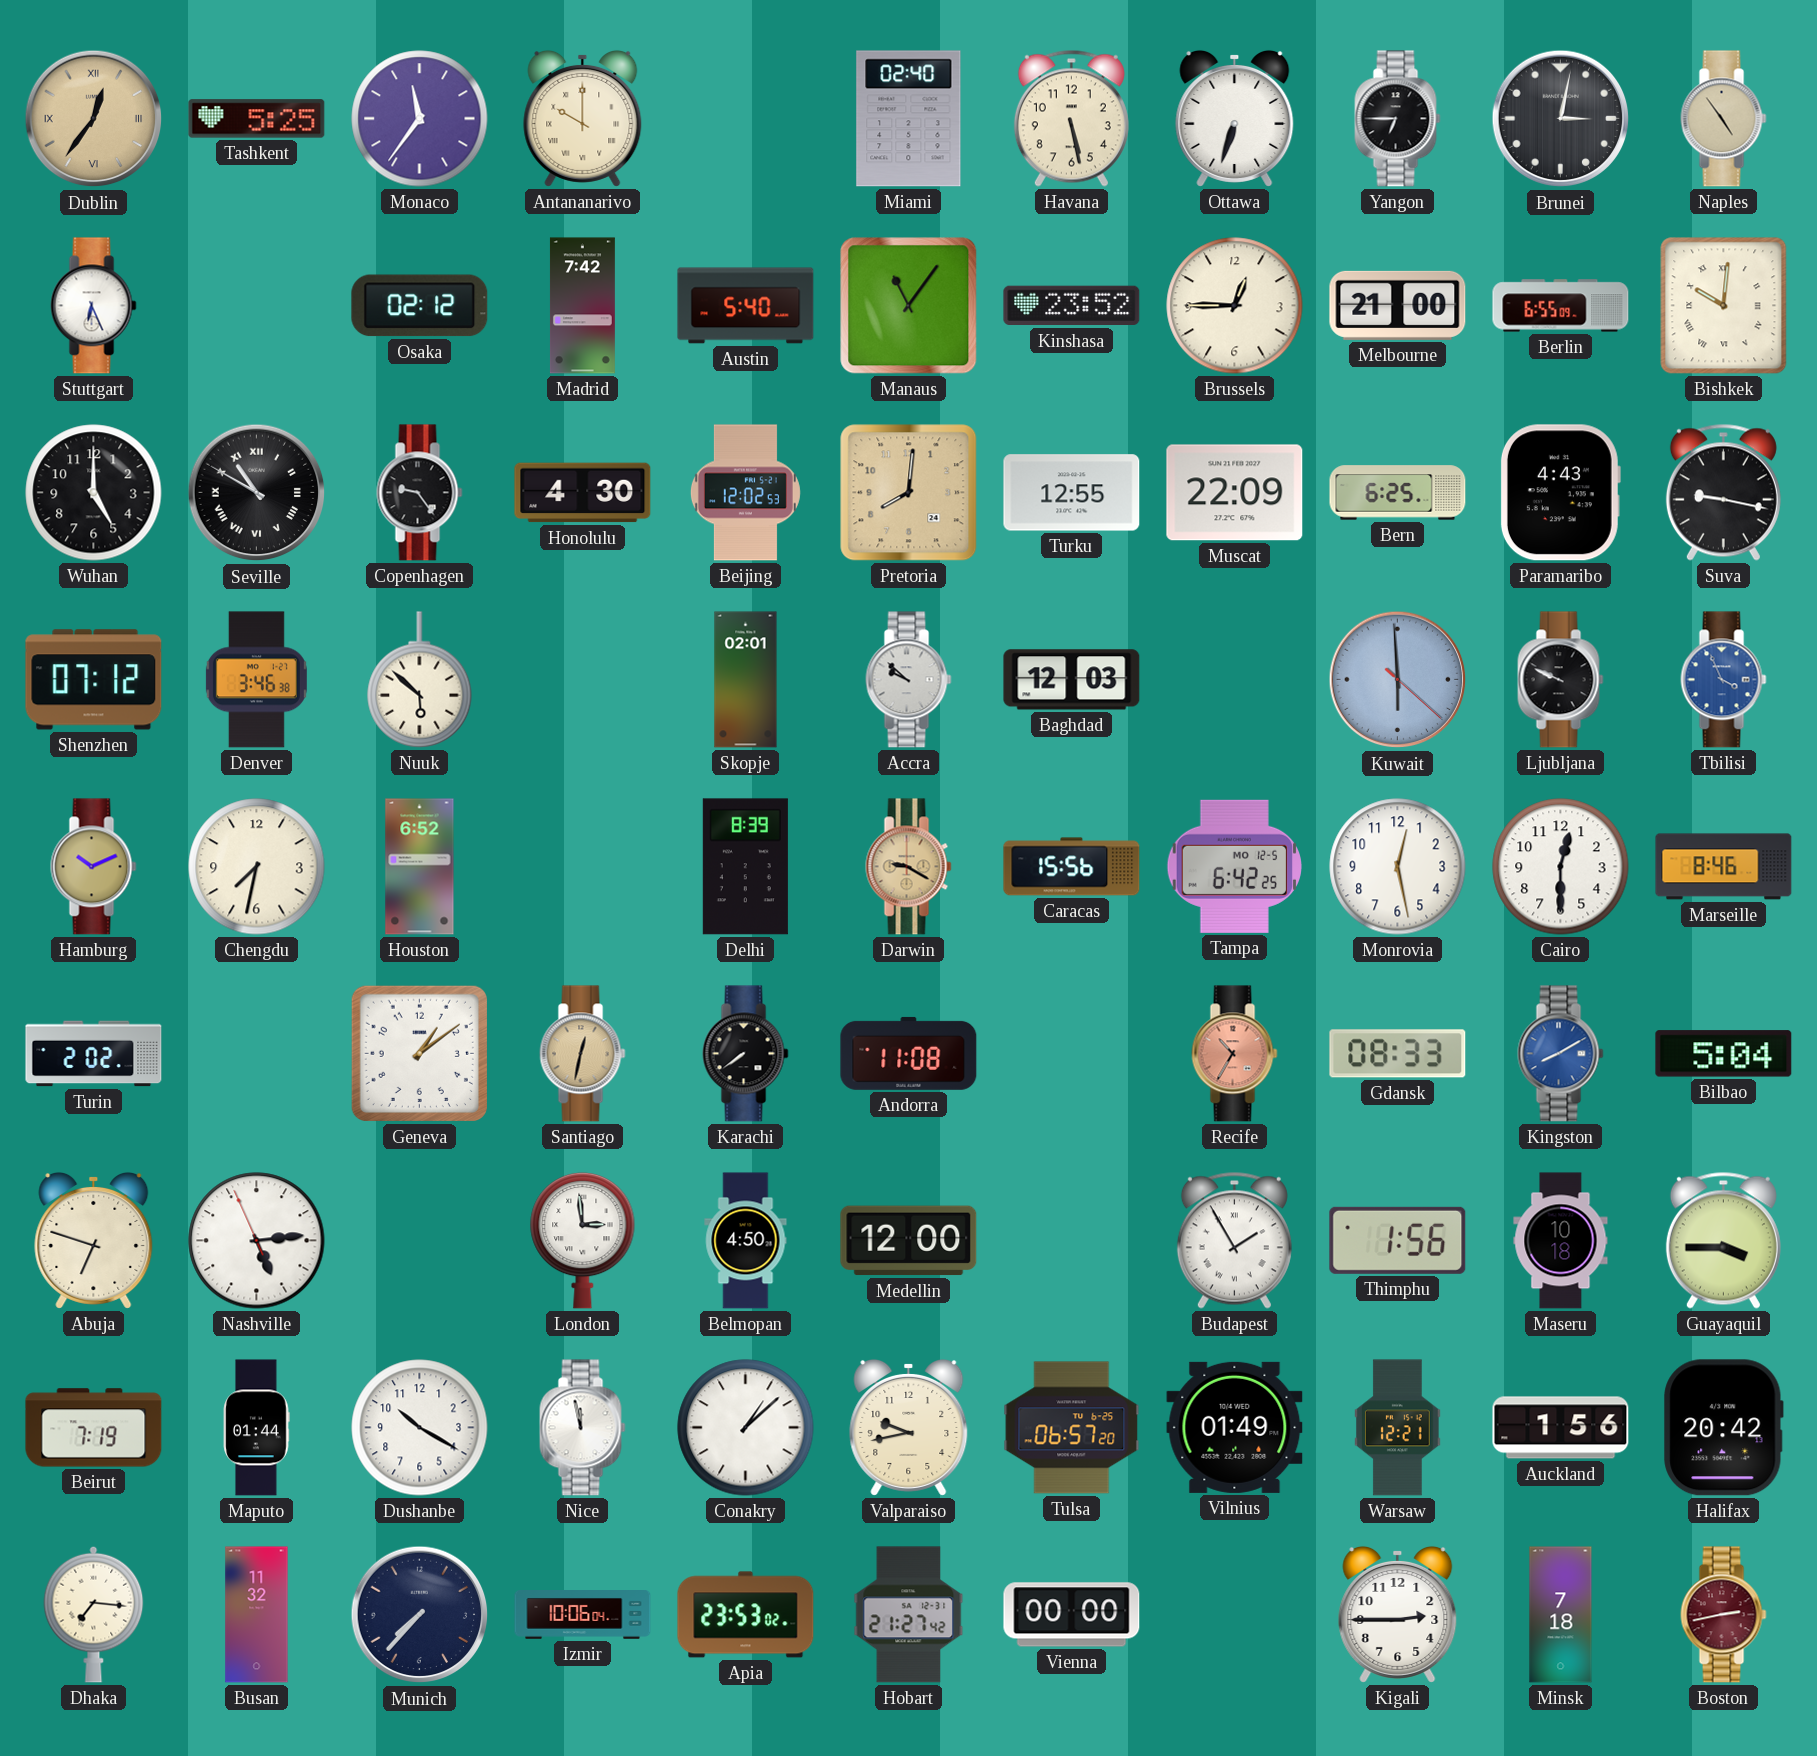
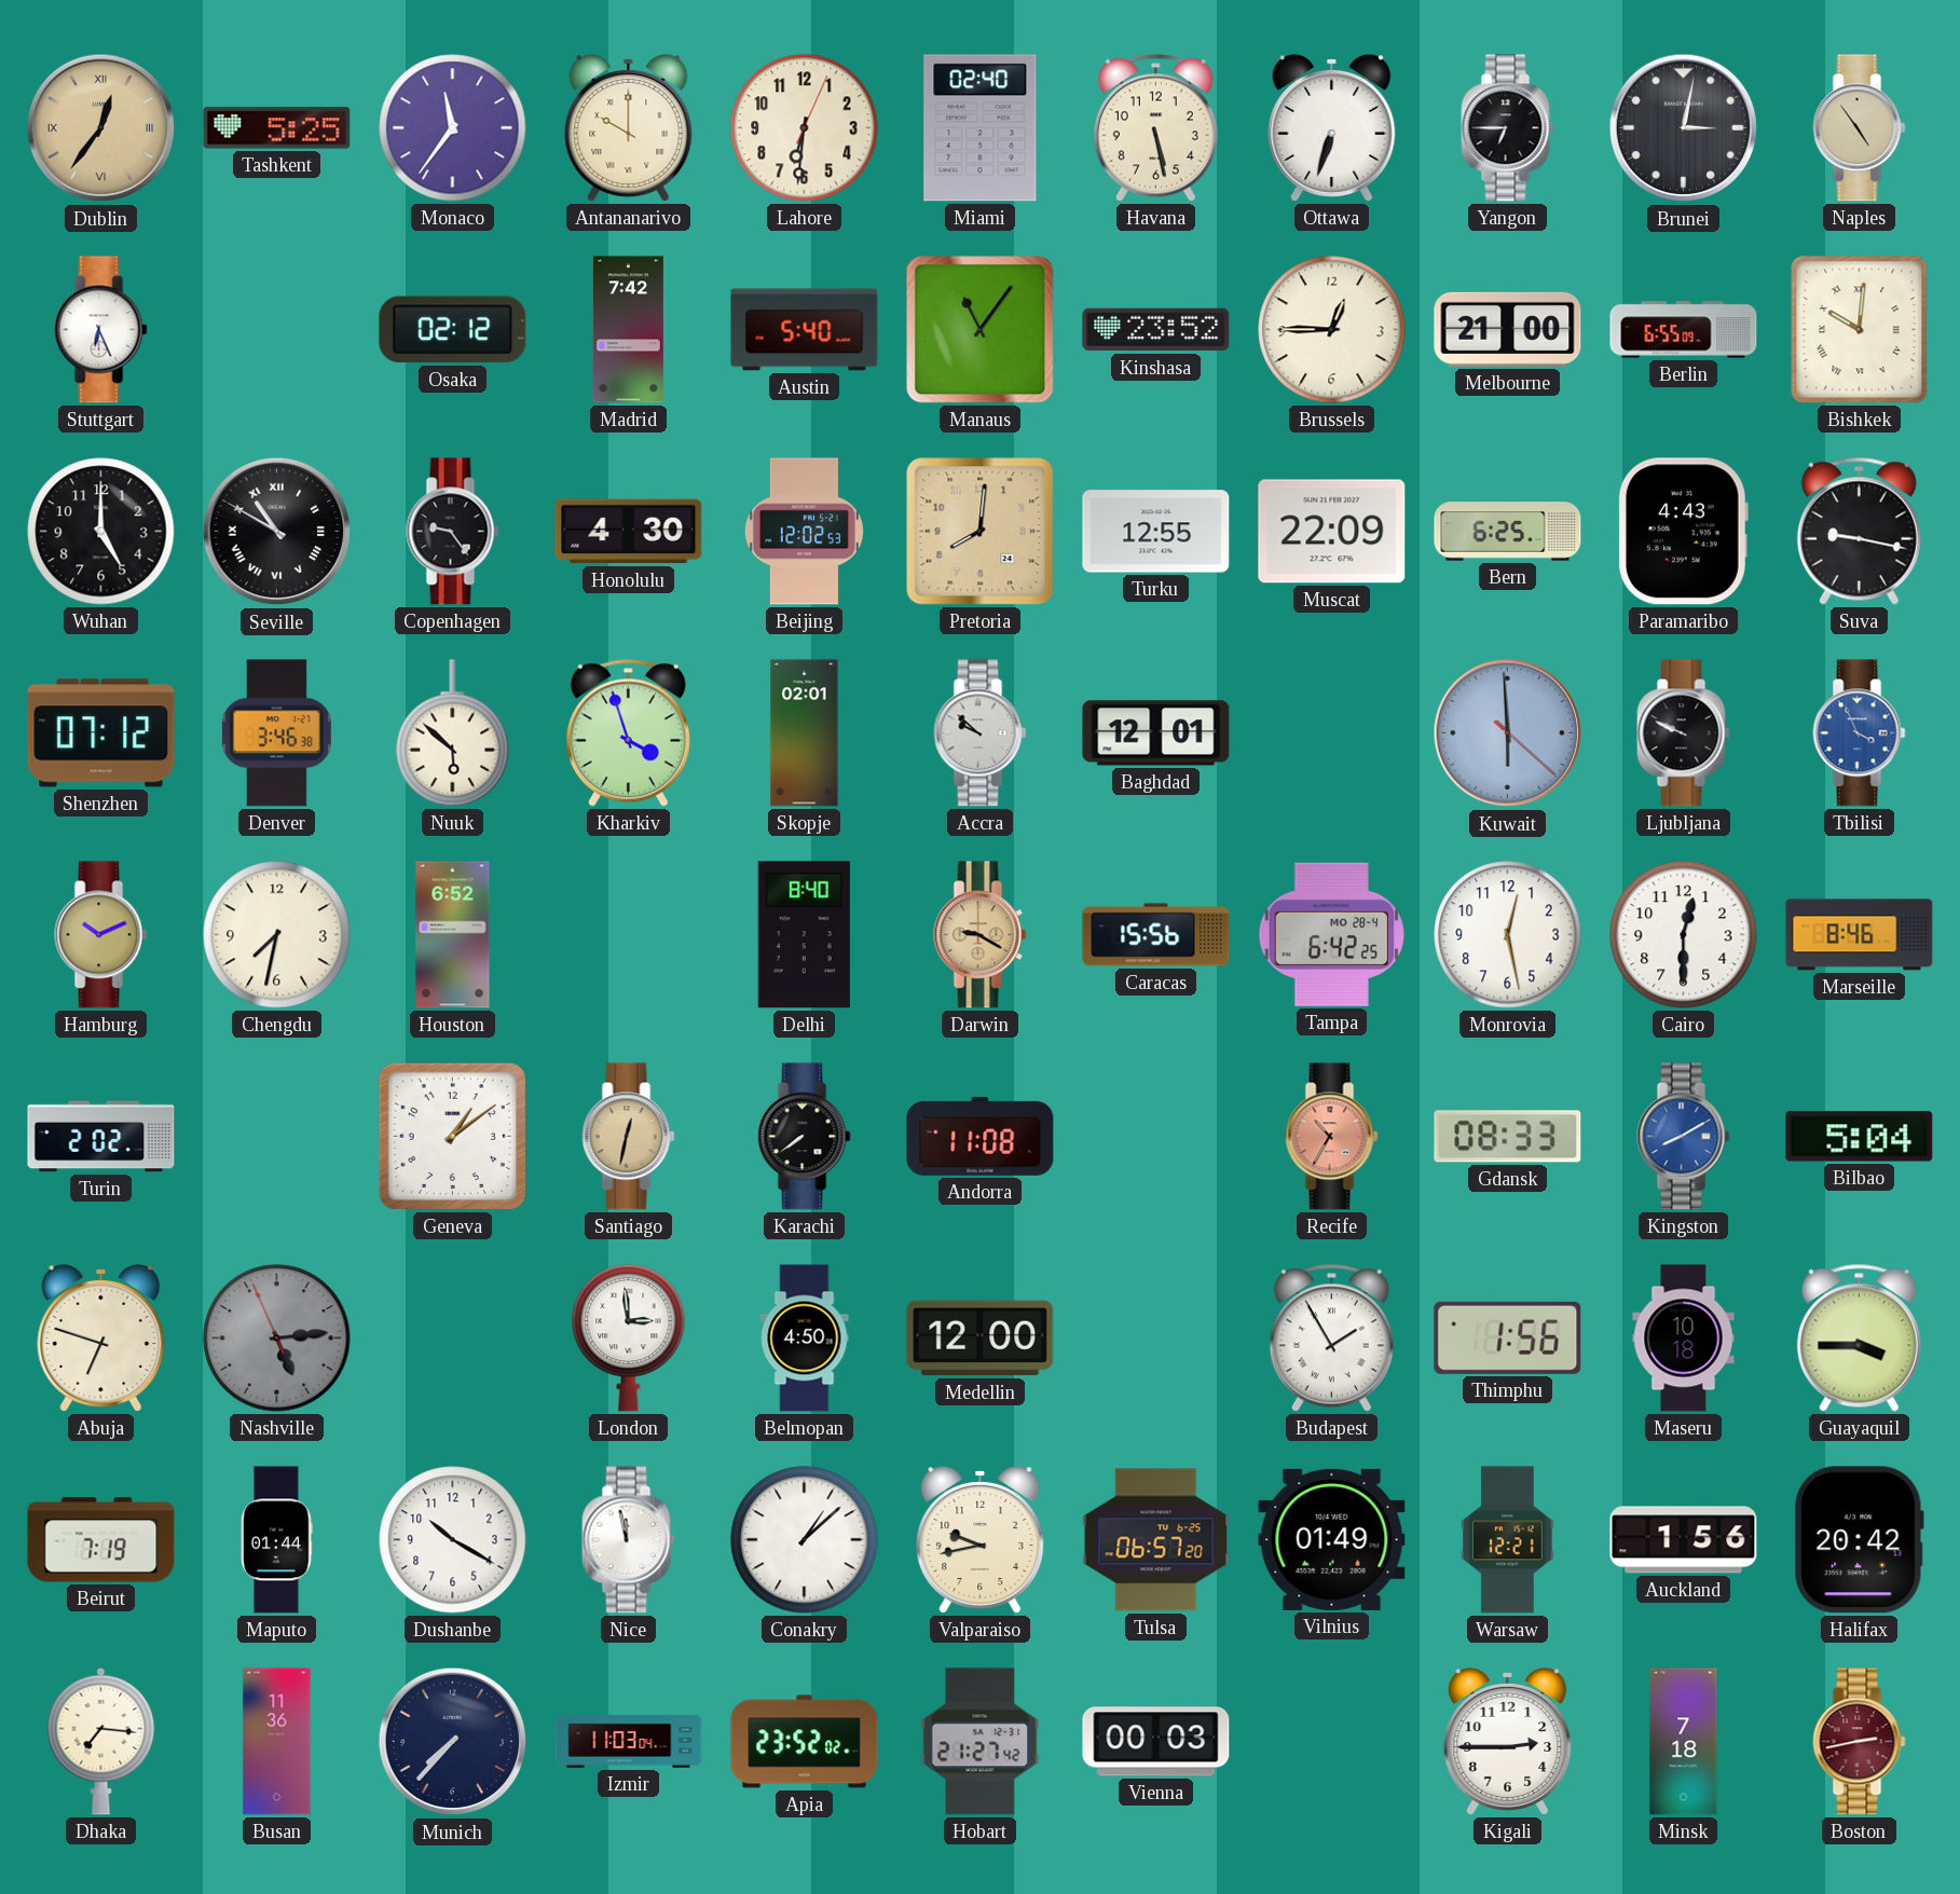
Lahore: none -> 6:31 (805, 128)
Kharkiv: none -> 3:57 (628, 732)
Baghdad: 12:03 -> 12:01 (1156, 733)
Delhi: 8:39 -> 8:40 (804, 935)
Tampa date: MO 12-5 -> MO 28-4 (1331, 934)
Nashville dial: white -> grey (277, 1339)
Busan: 11:32 -> 11:36 (277, 1742)
Izmir: 10:06 -> 11:03 (629, 1742)
Apia: 23:53 -> 23:52 (805, 1742)
Vienna: 00:00 -> 00:03 (1156, 1742)
